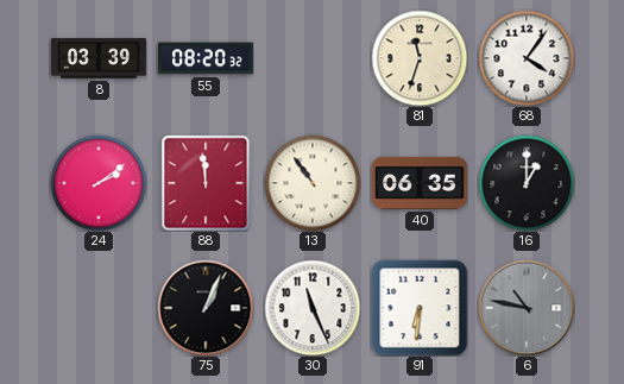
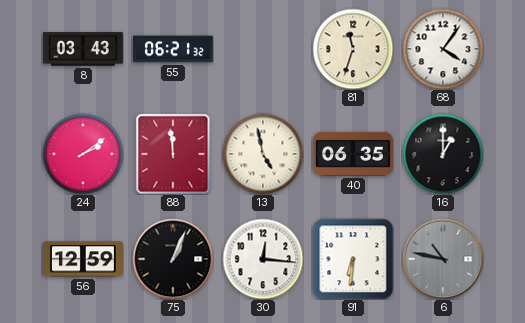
8: 03:39 -> 03:43 (84, 49)
55: 08:20 -> 06:21 (174, 49)
13: 10:54 -> 4:58 (263, 154)
56: none -> 12:59 (84, 259)
30: 11:26 -> 12:16 (263, 259)
